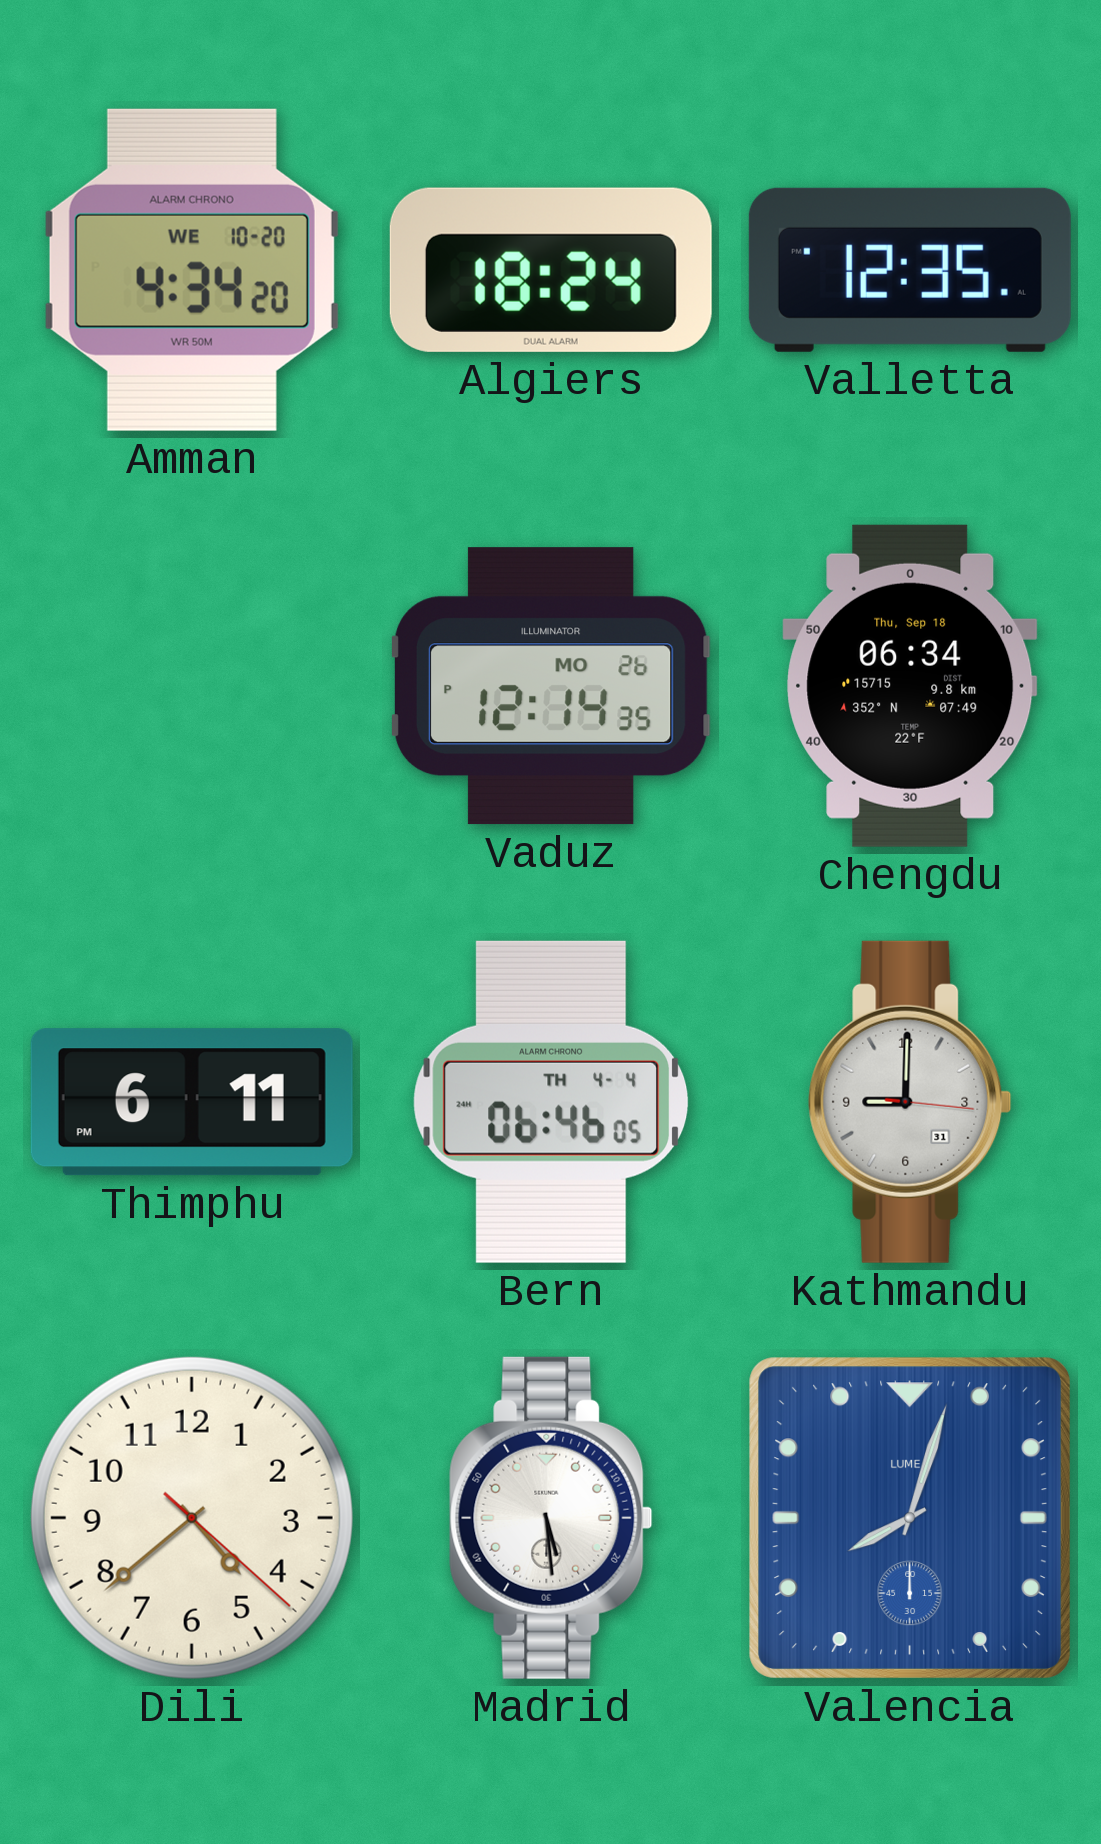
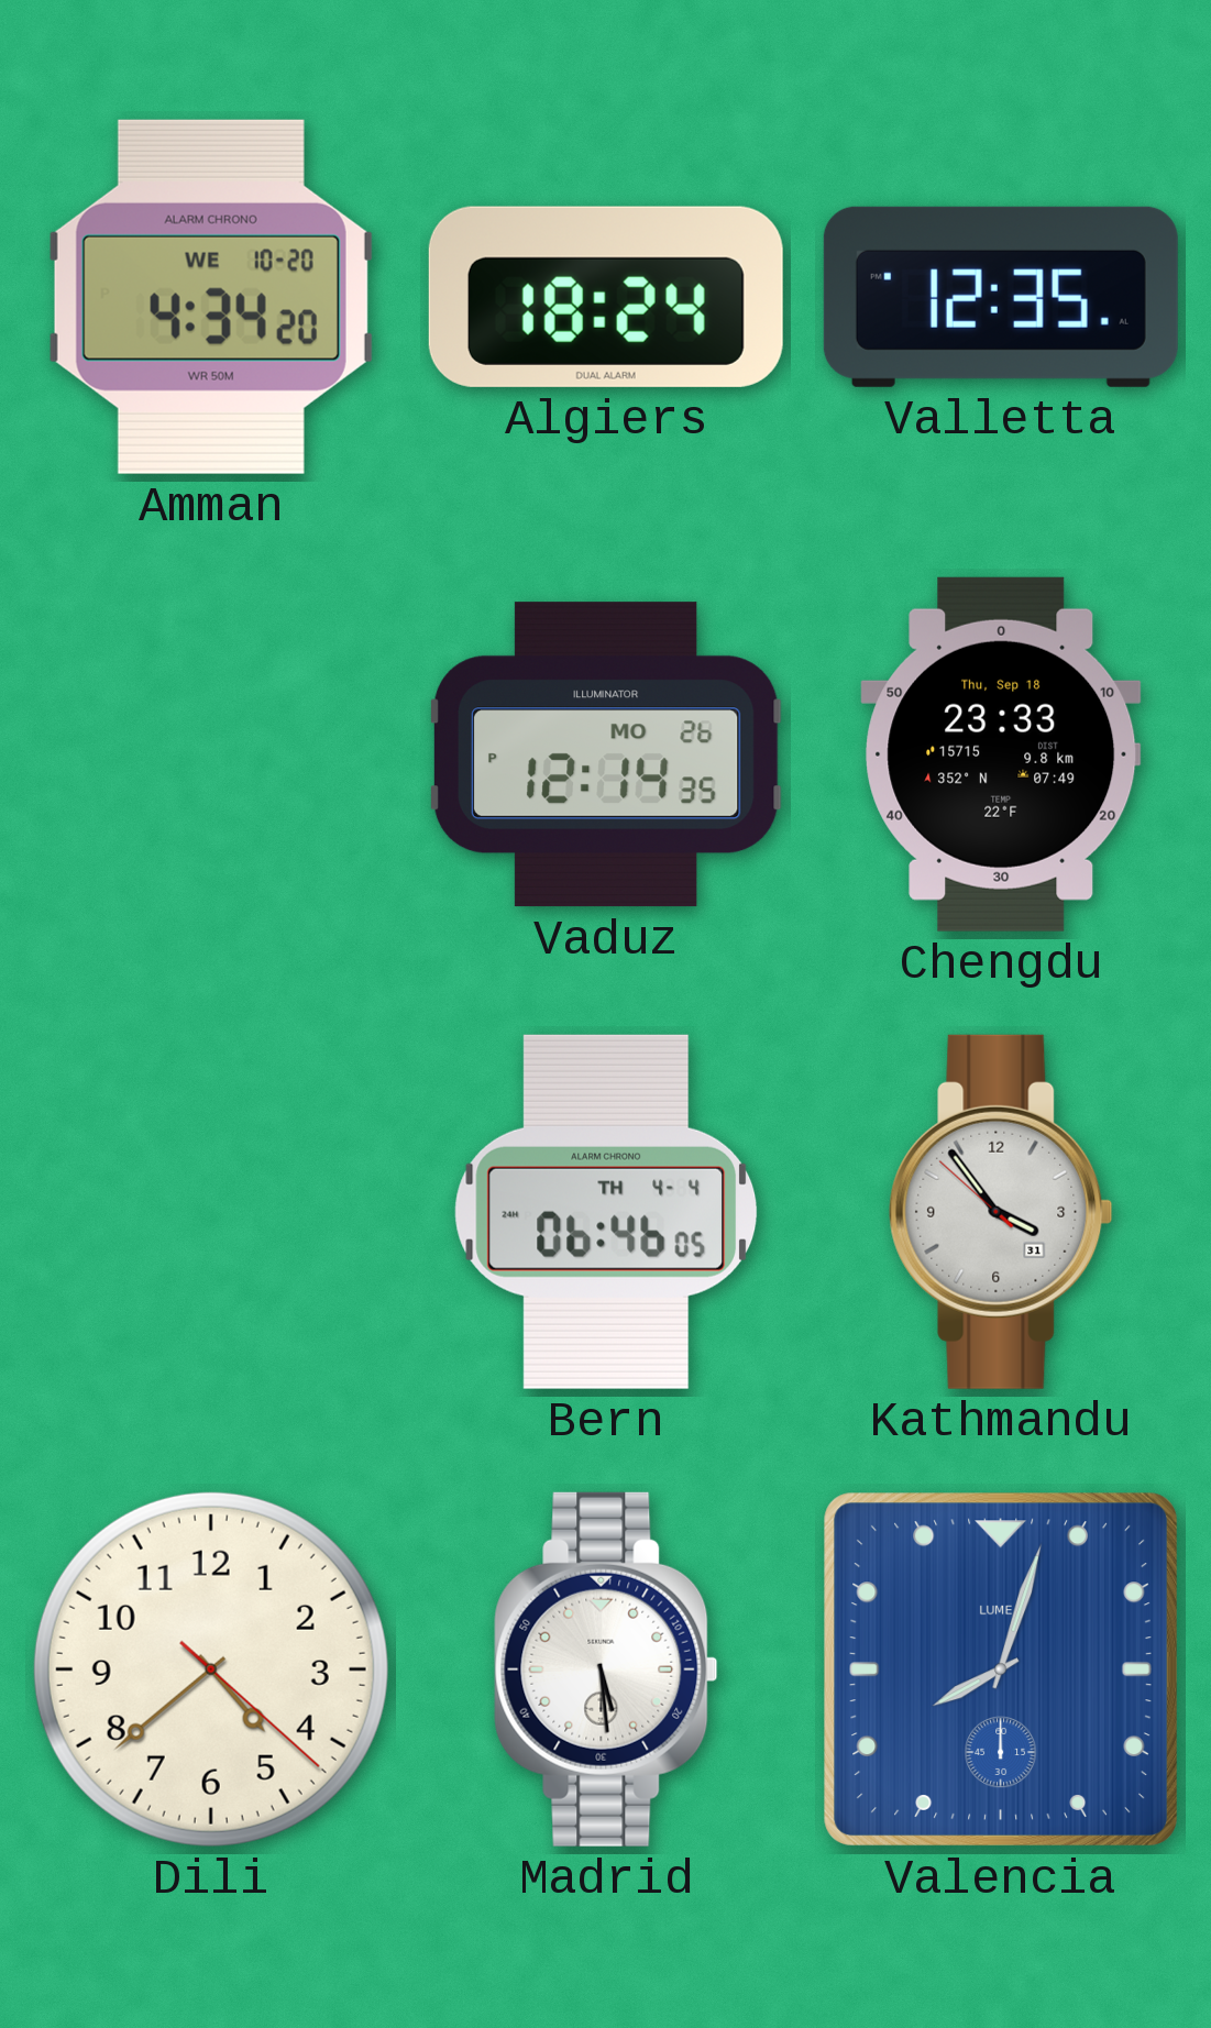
Chengdu: 06:34 -> 23:33 (1001, 754)
Thimphu: 6:11 -> none (192, 1102)
Kathmandu: 9:00 -> 3:53 (1001, 1212)
